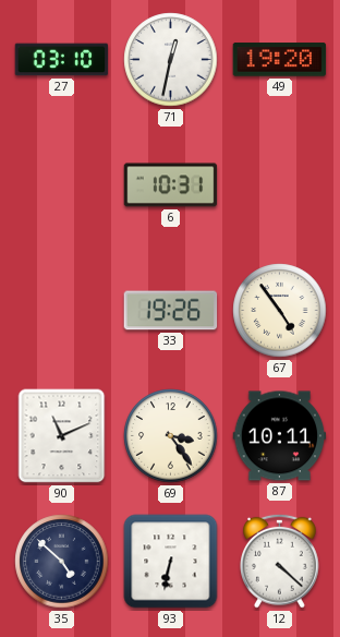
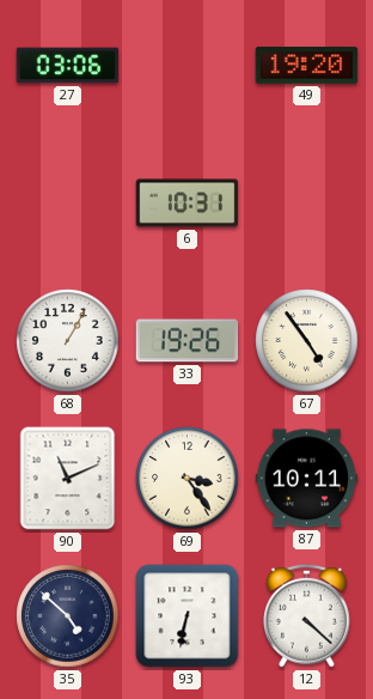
27: 03:10 -> 03:06 (68, 66)
71: 12:32 -> none (171, 60)
68: none -> 1:05 (68, 341)
